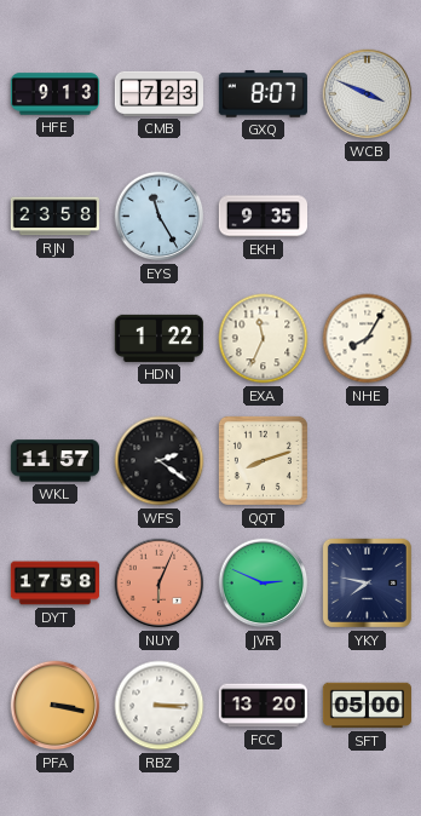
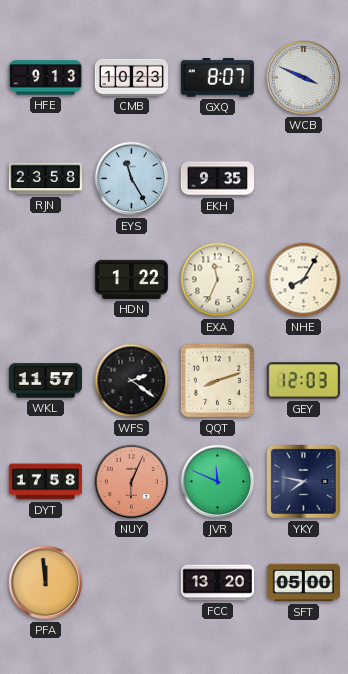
CMB: 7:23 -> 10:23 (131, 77)
GEY: none -> 12:03 (303, 381)
JVR: 2:49 -> 11:49 (218, 482)
PFA: 3:17 -> 11:59 (46, 583)
RBZ: 3:15 -> none (160, 706)
